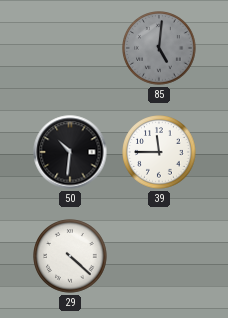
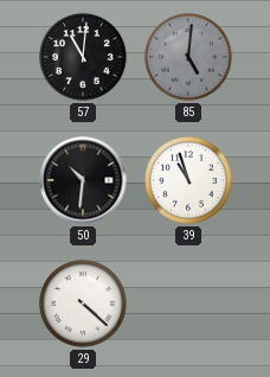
57: none -> 11:01 (83, 57)
39: 11:45 -> 10:57 (188, 180)
